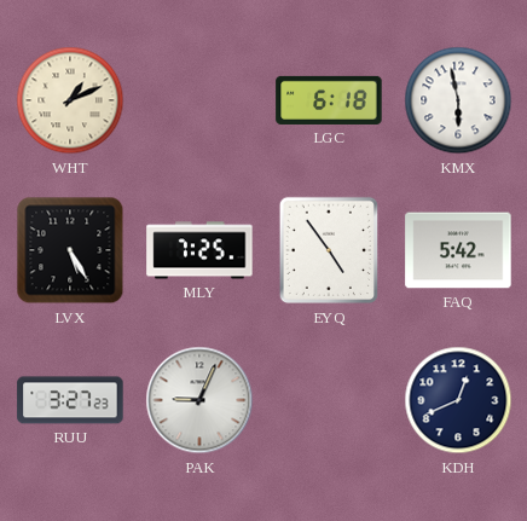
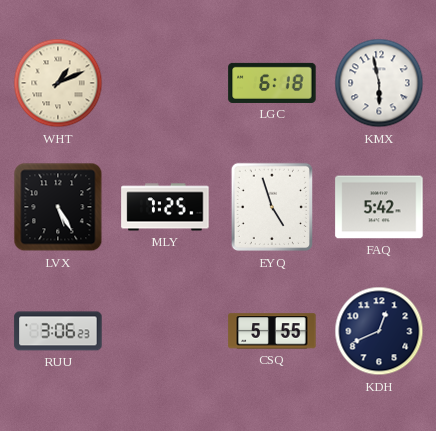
EYQ: 4:54 -> 4:57 (271, 207)
RUU: 3:27 -> 3:06 (58, 331)
PAK: 9:04 -> none (199, 400)
CSQ: none -> 5:55 (272, 331)
